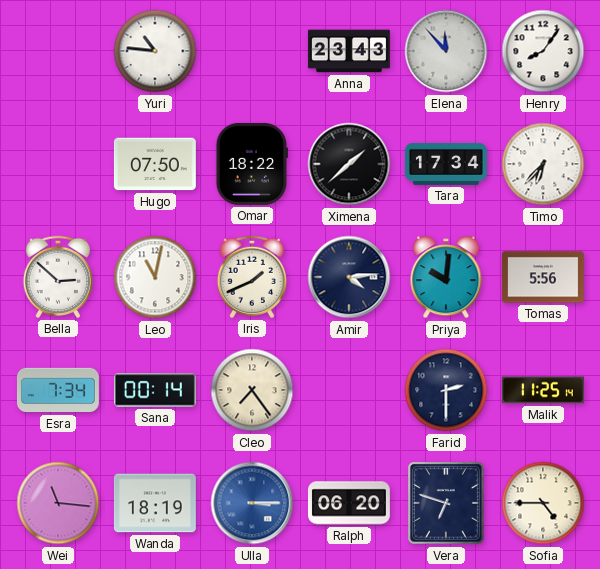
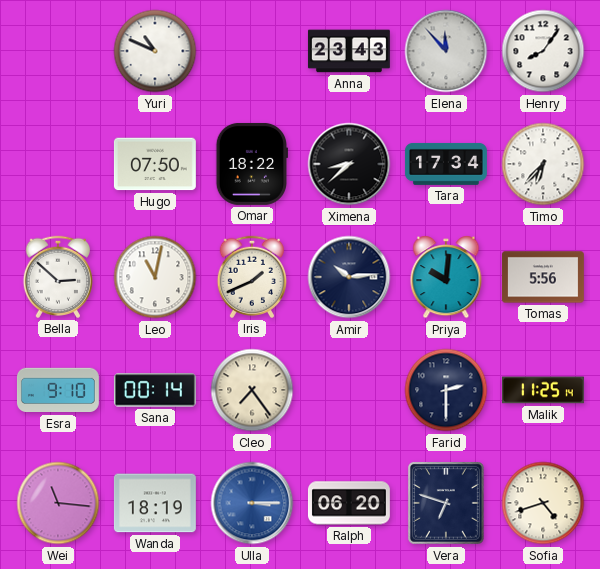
Yuri: 10:46 -> 10:49 (155, 51)
Ximena: 1:38 -> 8:38 (349, 164)
Amir: 4:14 -> 10:14 (349, 277)
Esra: 7:34 -> 9:10 (58, 390)
Sofia: 4:45 -> 4:42 (543, 503)
